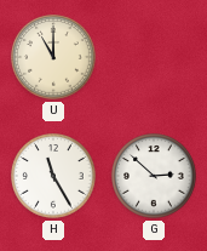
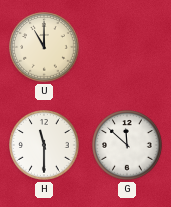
H: 11:25 -> 11:30 (44, 145)
G: 2:52 -> 11:52 (127, 145)
